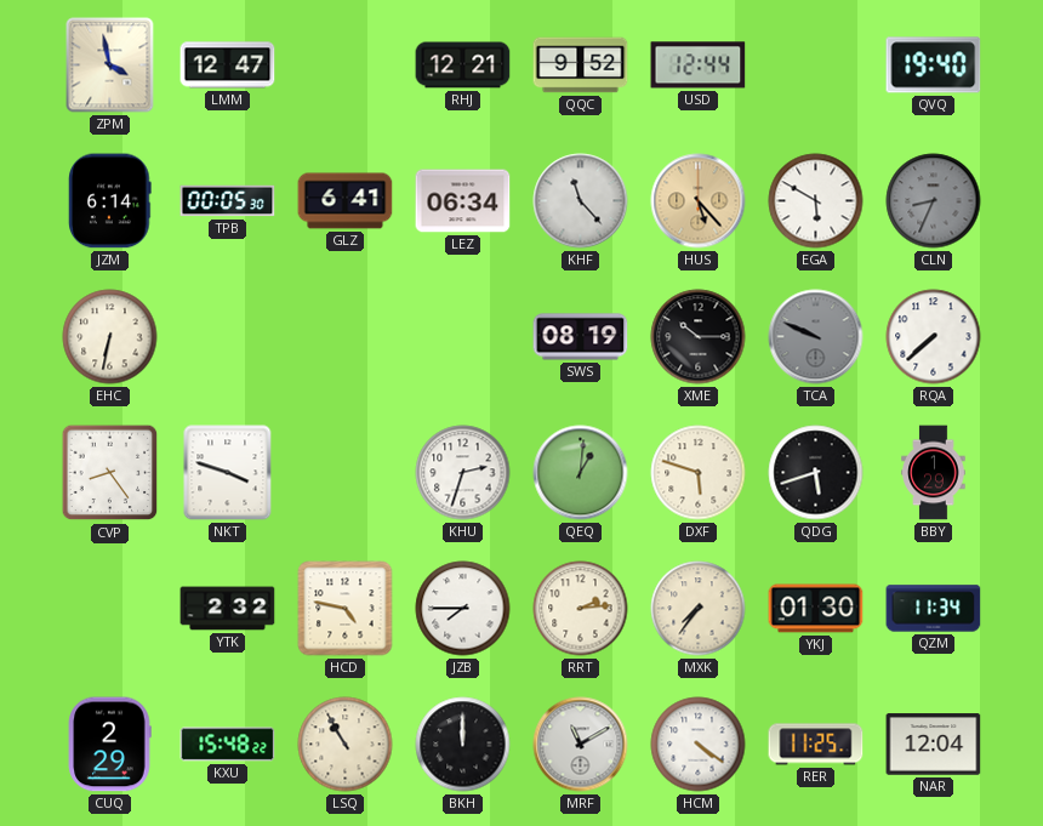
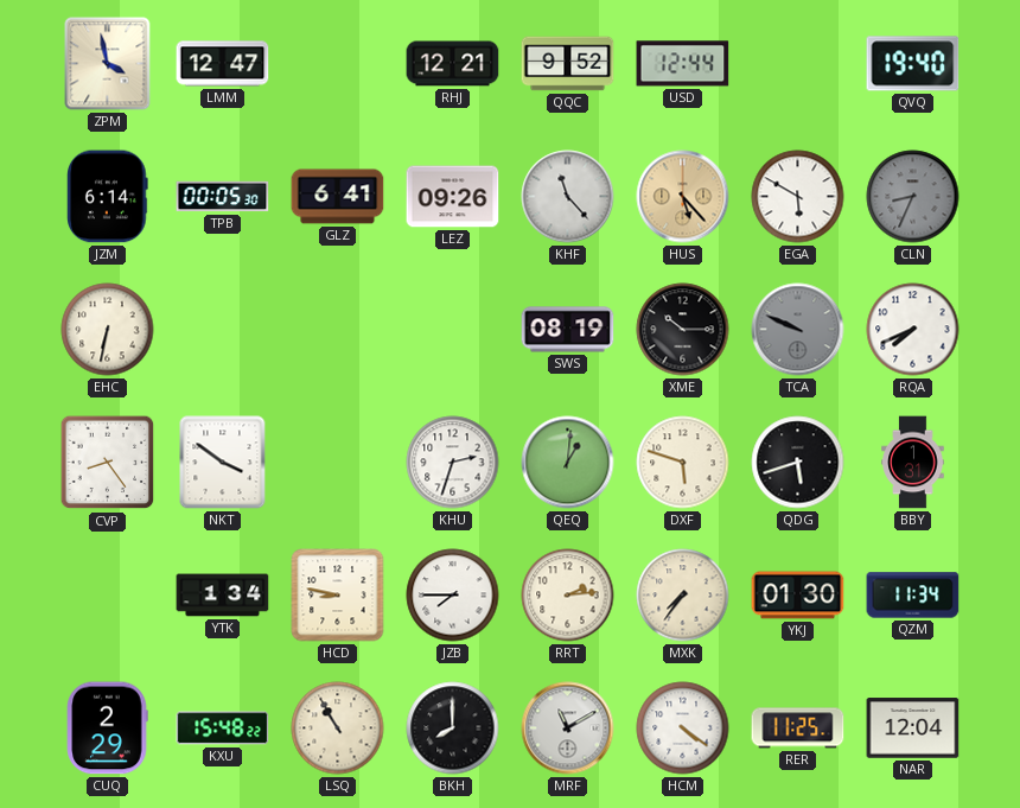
LEZ: 06:34 -> 09:26 (453, 197)
RQA: 7:38 -> 7:41 (913, 330)
NKT: 3:48 -> 3:51 (223, 463)
BBY: 1:29 -> 1:31 (913, 463)
YTK: 2:32 -> 1:34 (223, 596)
HCD: 4:47 -> 8:47 (338, 596)
BKH: 12:00 -> 8:00 (453, 729)
